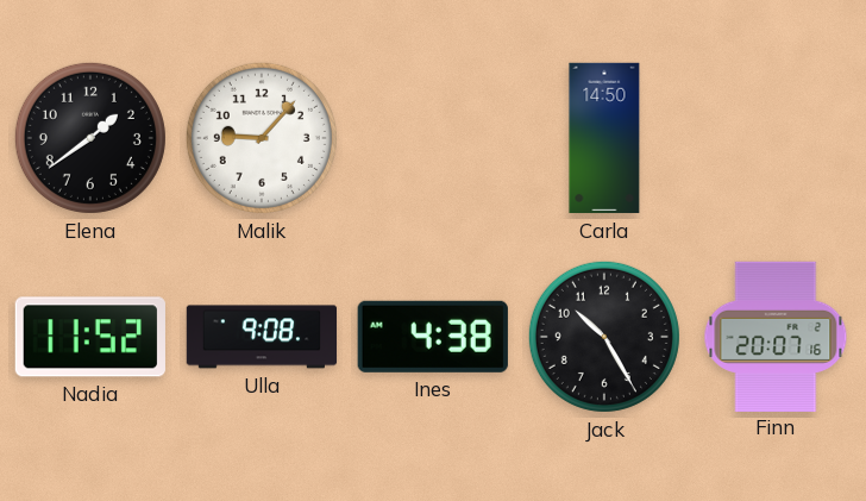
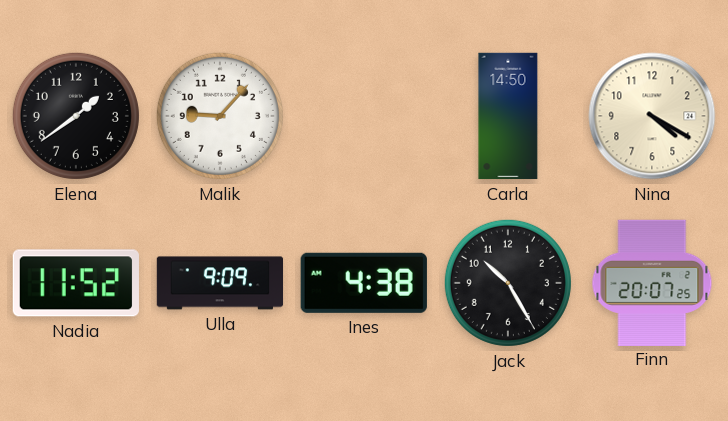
Nina: none -> 4:20 (652, 116)
Ulla: 9:08 -> 9:09 (220, 283)
Finn: 20:07:16 -> 20:07:25 (652, 282)
